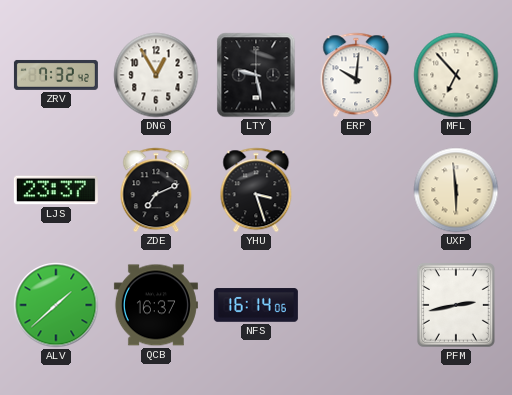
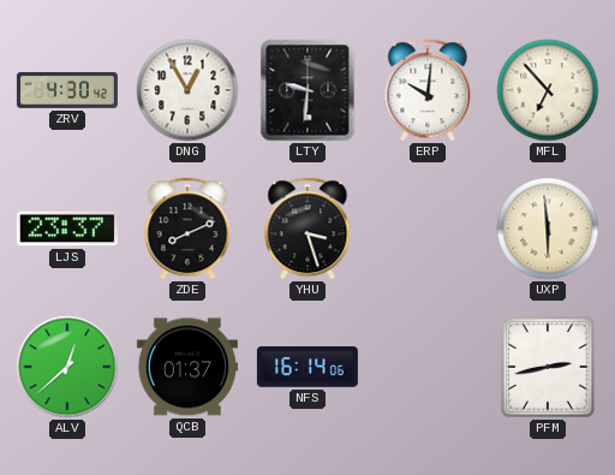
ZRV: 7:32 -> 4:30 (67, 90)
LTY: 9:28 -> 9:31 (307, 90)
ZDE: 7:11 -> 8:11 (187, 228)
ALV: 1:38 -> 12:38 (67, 367)
QCB: 16:37 -> 01:37 (187, 367)
